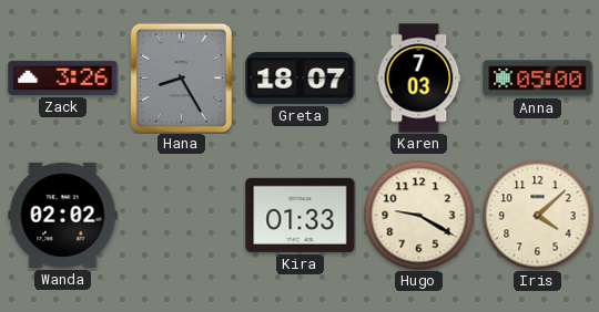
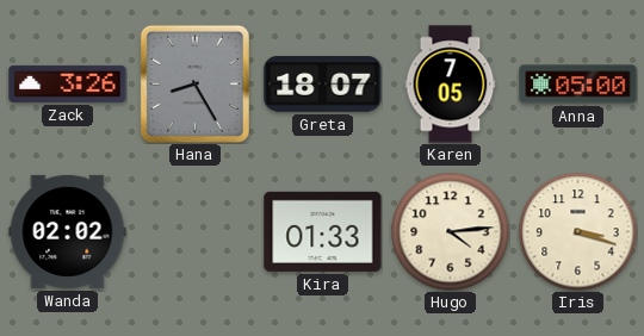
Karen: 7:03 -> 7:05 (451, 85)
Hugo: 9:20 -> 4:14 (451, 232)
Iris: 4:08 -> 3:18 (578, 232)
